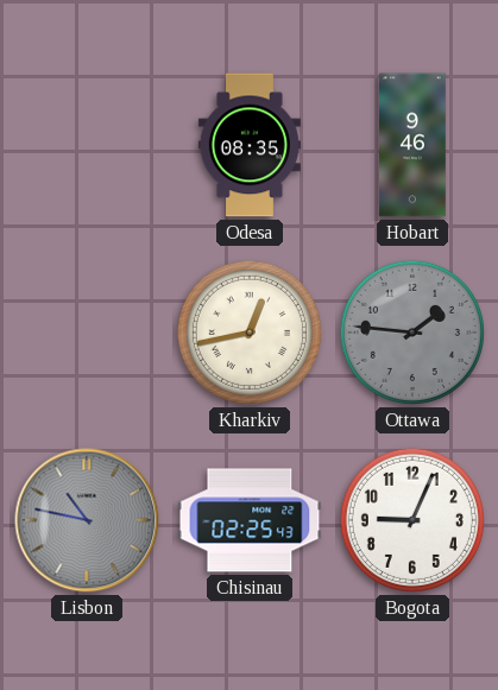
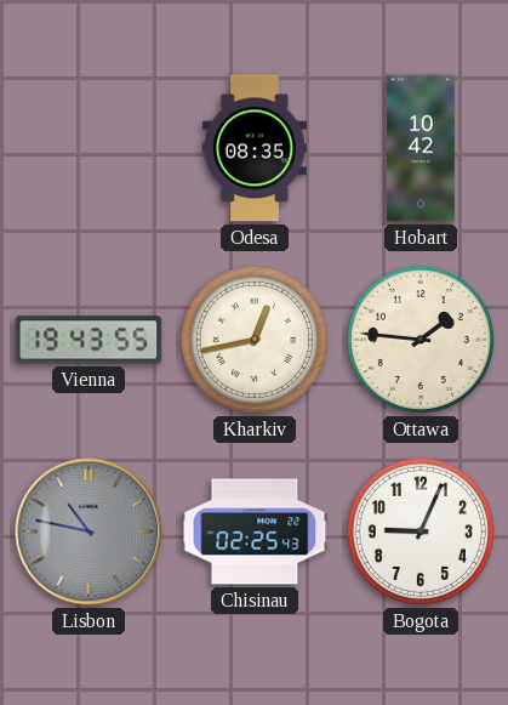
Hobart: 9:46 -> 10:42 (422, 148)
Vienna: none -> 19:43 (89, 340)
Ottawa dial: grey -> cream (421, 340)
